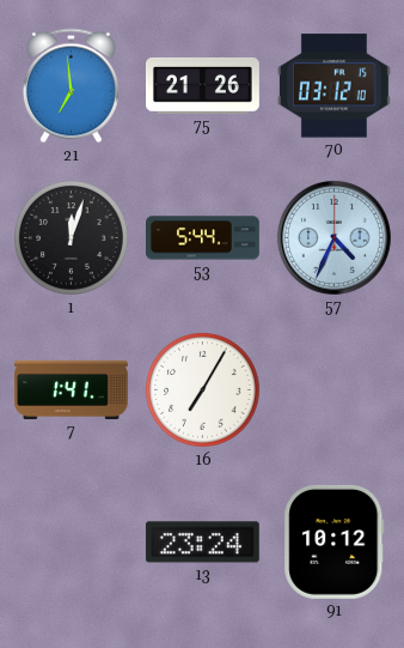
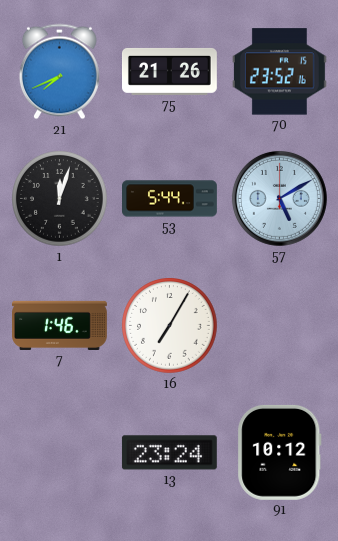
21: 6:59 -> 7:41 (59, 72)
70: 03:12 -> 23:52 (279, 72)
57: 4:34 -> 5:10 (279, 198)
7: 1:41 -> 1:46 (60, 325)
